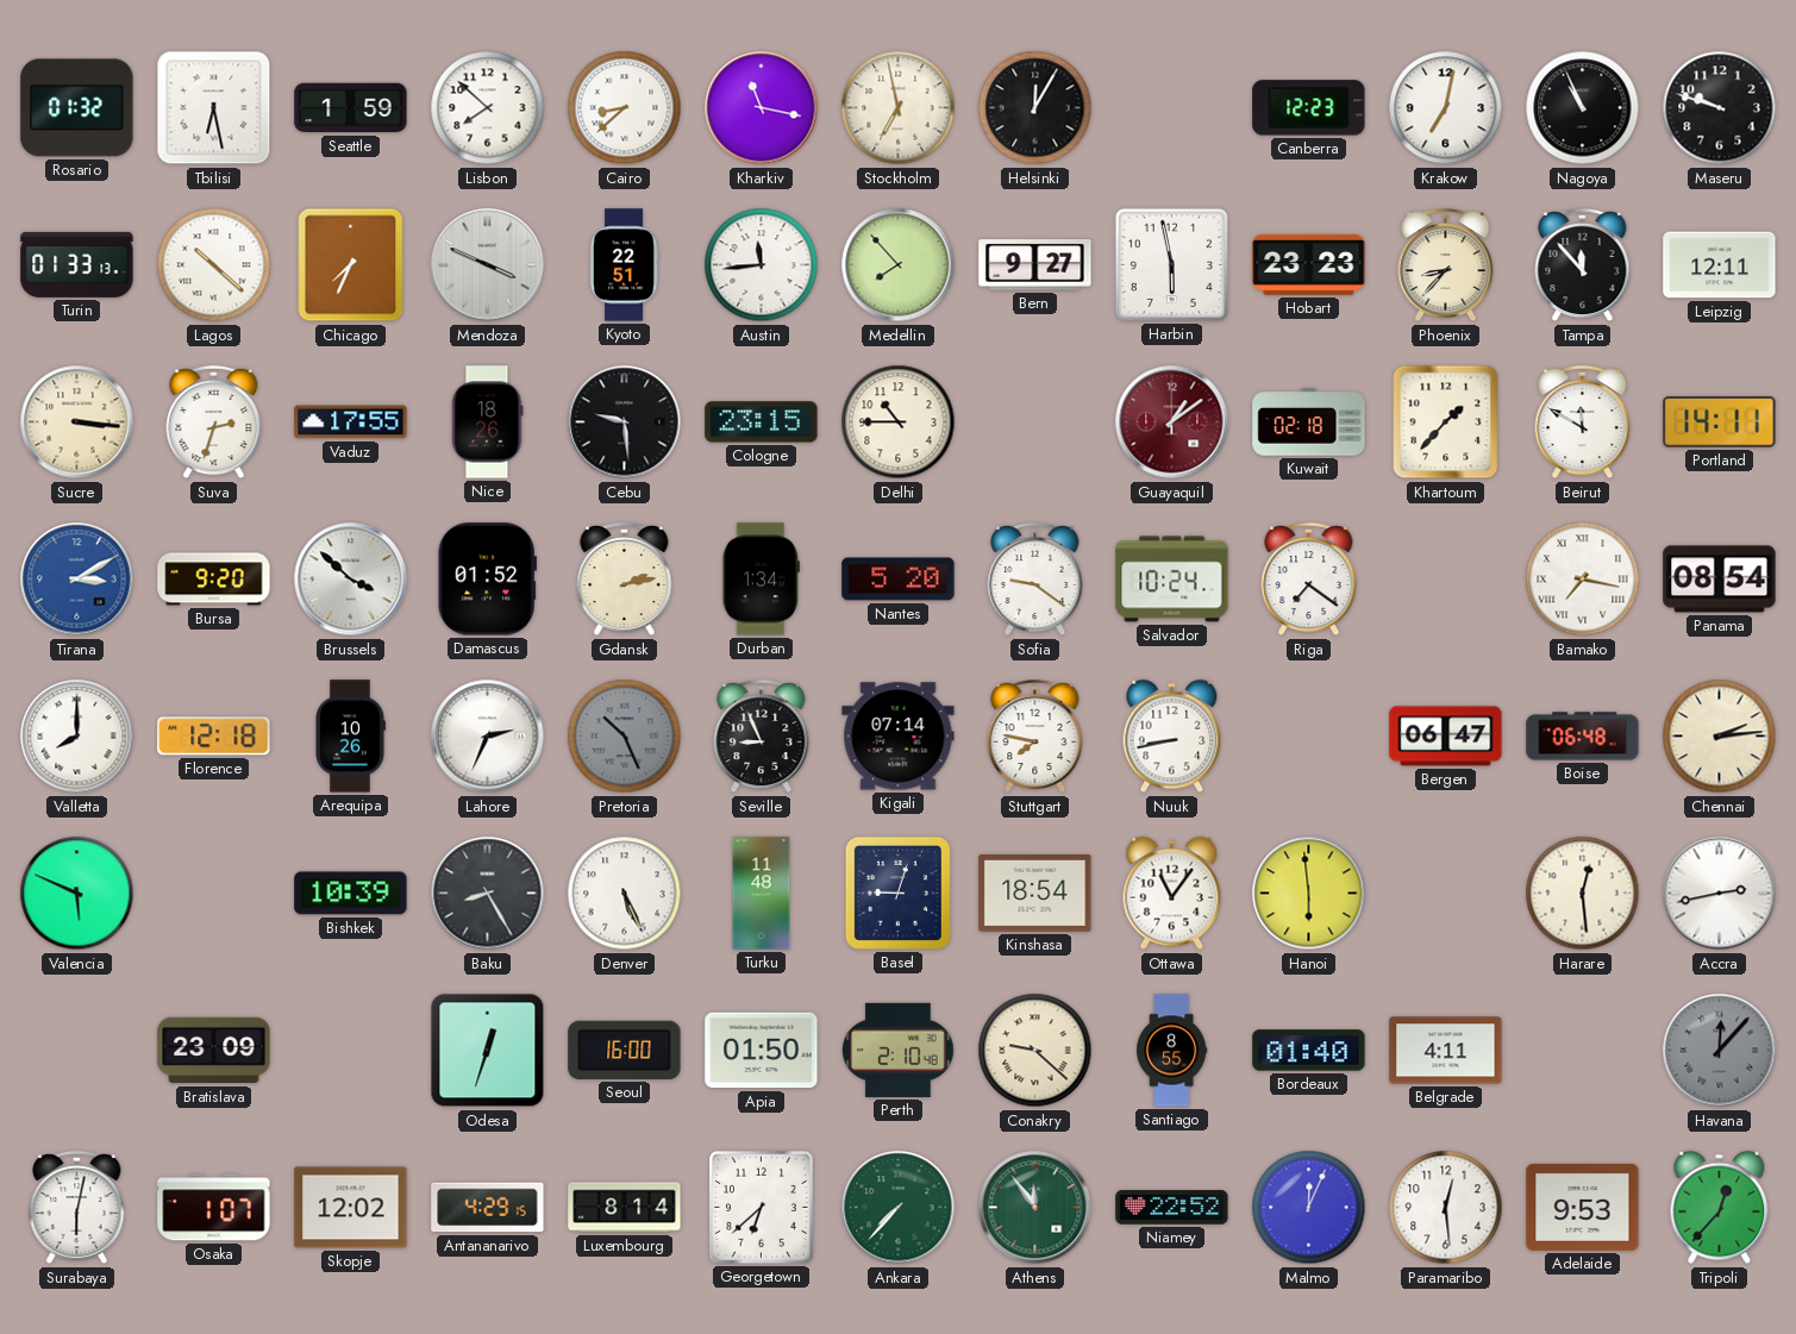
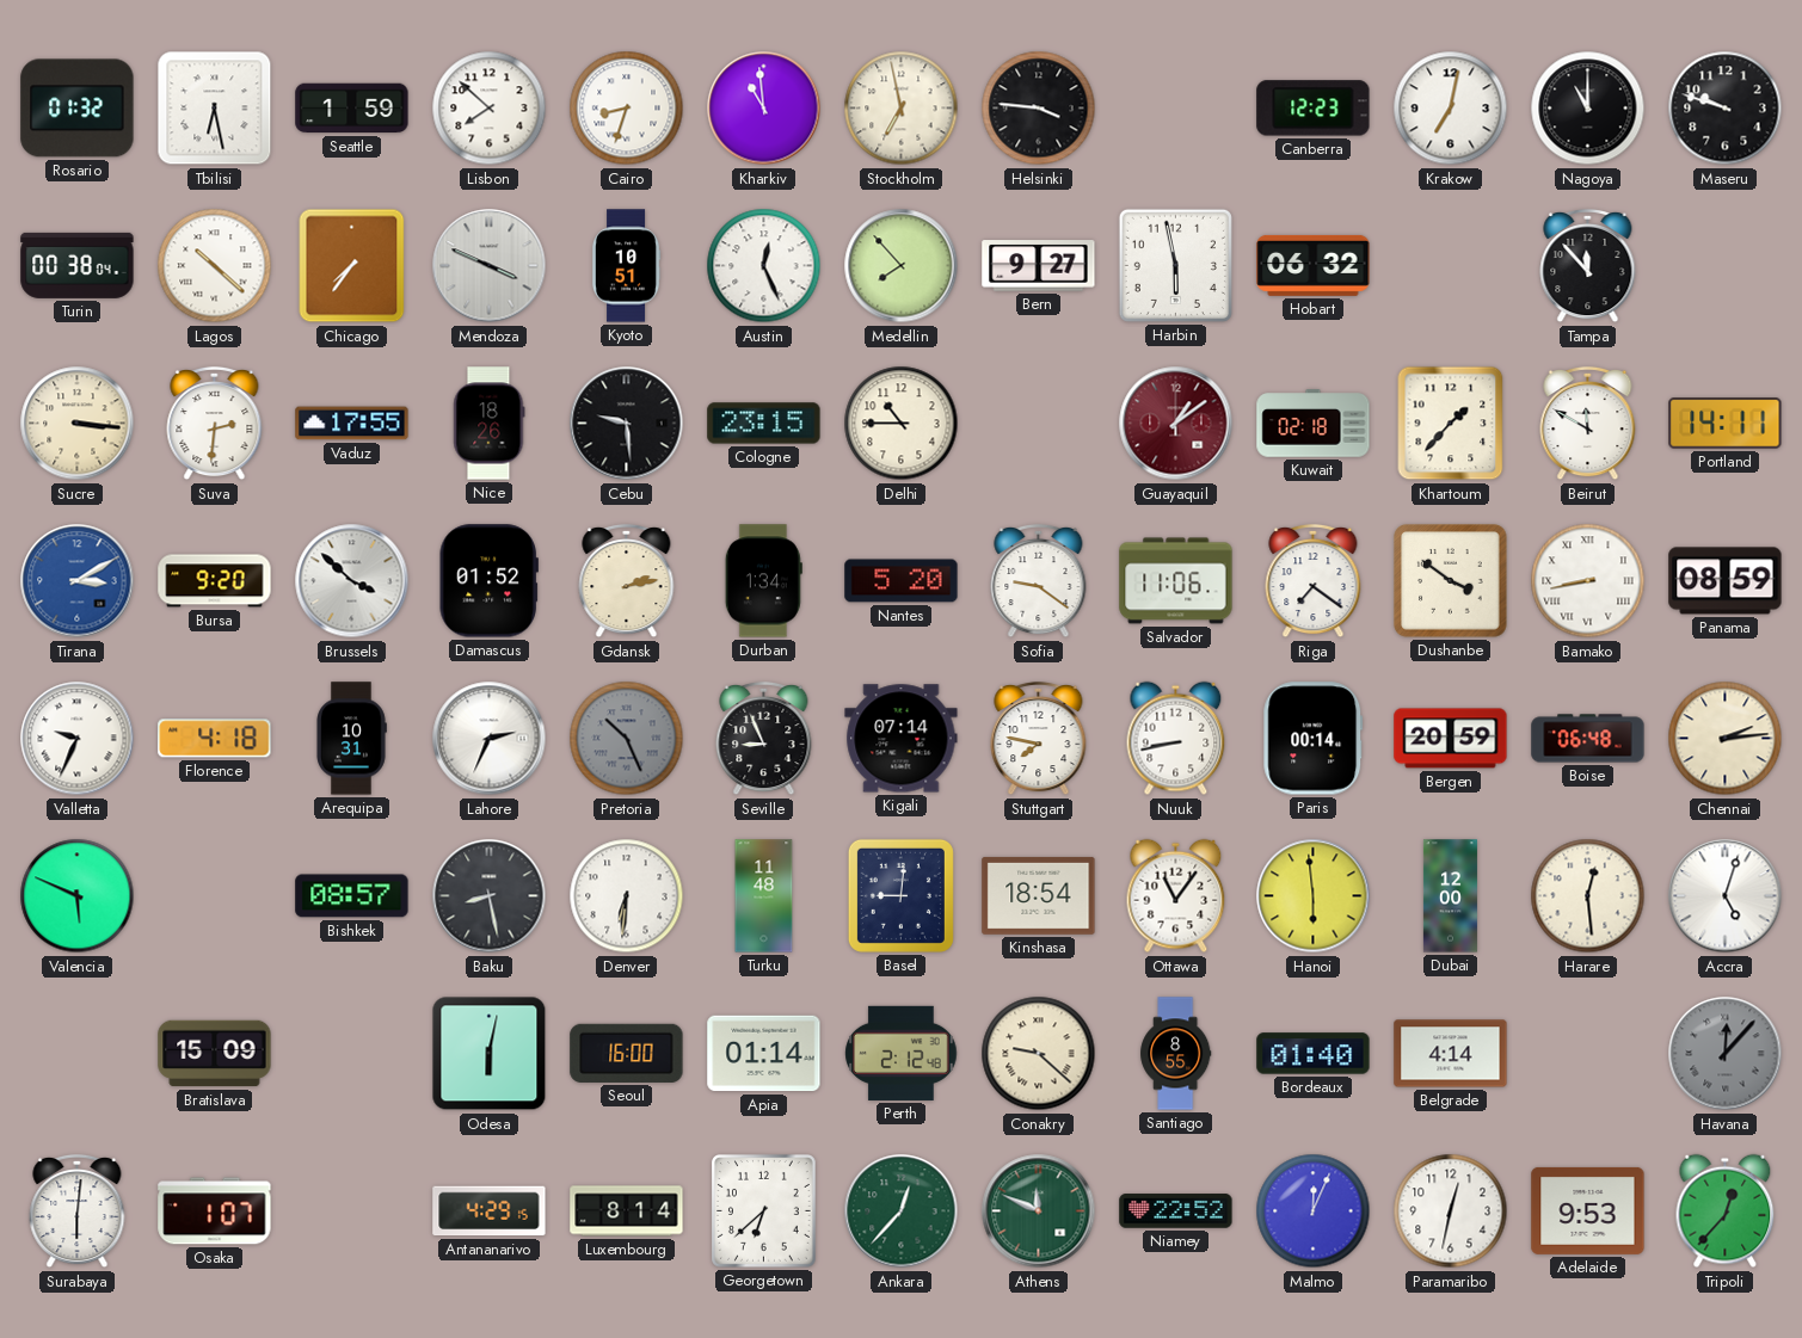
Cairo: 8:38 -> 8:33 (627, 109)
Kharkiv: 11:17 -> 10:59 (764, 109)
Helsinki: 12:05 -> 3:46 (1039, 109)
Nagoya: 10:56 -> 11:00 (1588, 109)
Turin: 01:33 -> 00:38 (78, 265)
Chicago: 7:34 -> 7:36 (352, 266)
Kyoto: 22:51 -> 10:51 (626, 266)
Austin: 11:44 -> 12:26 (764, 266)
Hobart: 23:23 -> 06:32 (1314, 265)
Phoenix: 8:37 -> none (1446, 265)
Leipzig: 12:11 -> none (1720, 265)
Suva: 2:33 -> 2:31 (215, 424)
Salvador: 10:24 -> 11:06 (1176, 581)
Dushanbe: none -> 3:51 (1451, 581)
Bamako: 7:17 -> 8:43 (1588, 581)
Panama: 08:54 -> 08:59 (1726, 581)
Valletta: 8:00 -> 9:34 (78, 739)
Florence: 12:18 -> 4:18 (215, 739)
Arequipa: 10:26 -> 10:31 (351, 739)
Paris: none -> 00:14 (1314, 739)
Bergen: 06:47 -> 20:59 (1451, 739)
Bishkek: 10:39 -> 08:57 (352, 896)
Baku: 8:25 -> 8:28 (490, 896)
Denver: 5:26 -> 6:31 (627, 896)
Basel: 9:03 -> 9:01 (900, 895)
Dubai: none -> 12:00 (1450, 896)
Accra: 2:43 -> 5:03 (1726, 896)
Bratislava: 23:09 -> 15:09 (215, 1054)
Odesa: 12:33 -> 6:02 (490, 1054)
Apia: 01:50 -> 01:14 (764, 1054)
Perth: 2:10 -> 2:12 (902, 1053)
Belgrade: 4:11 -> 4:14 (1451, 1054)
Surabaya: 6:02 -> 6:01 (78, 1211)
Skopje: 12:02 -> none (351, 1208)
Ankara: 7:37 -> 12:37 (902, 1211)
Athens: 11:54 -> 11:49 (1039, 1211)
Paramaribo: 12:29 -> 12:32 (1451, 1211)
